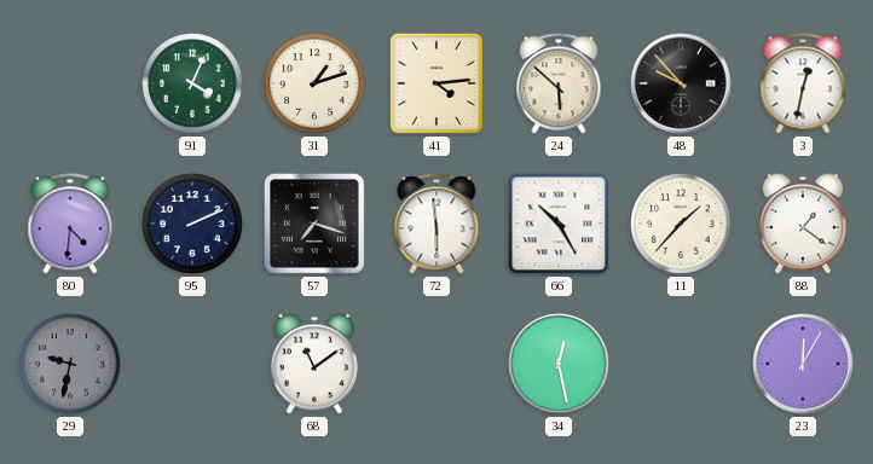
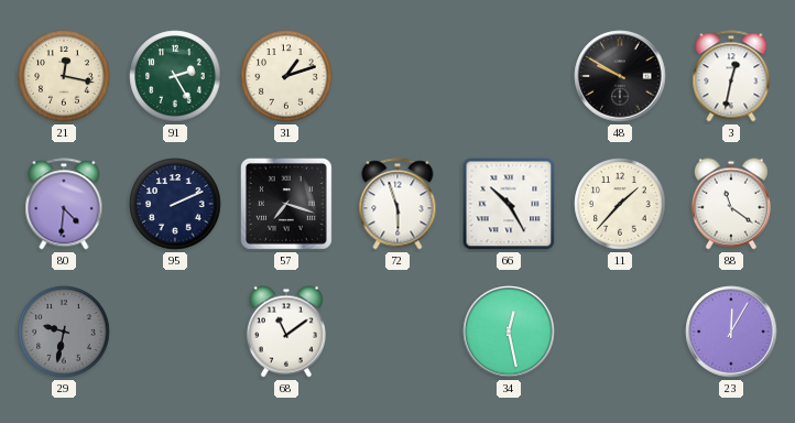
21: none -> 12:17 (64, 76)
91: 4:04 -> 2:25 (175, 76)
41: 4:14 -> none (436, 83)
24: 5:52 -> none (559, 83)
48: 9:53 -> 9:50 (620, 76)
72: 5:59 -> 5:57 (397, 204)
88: 1:21 -> 11:21 (731, 204)
